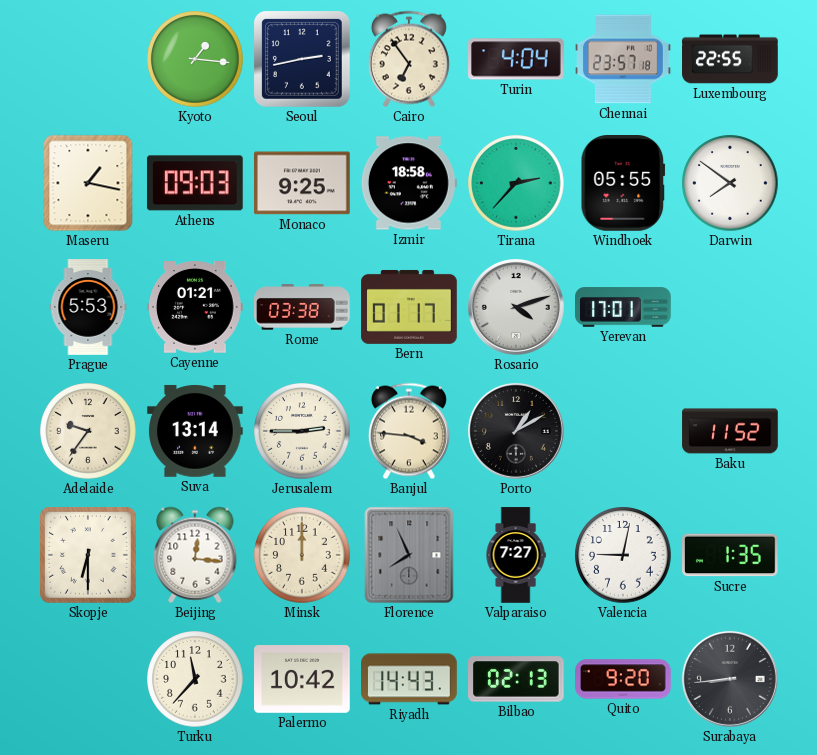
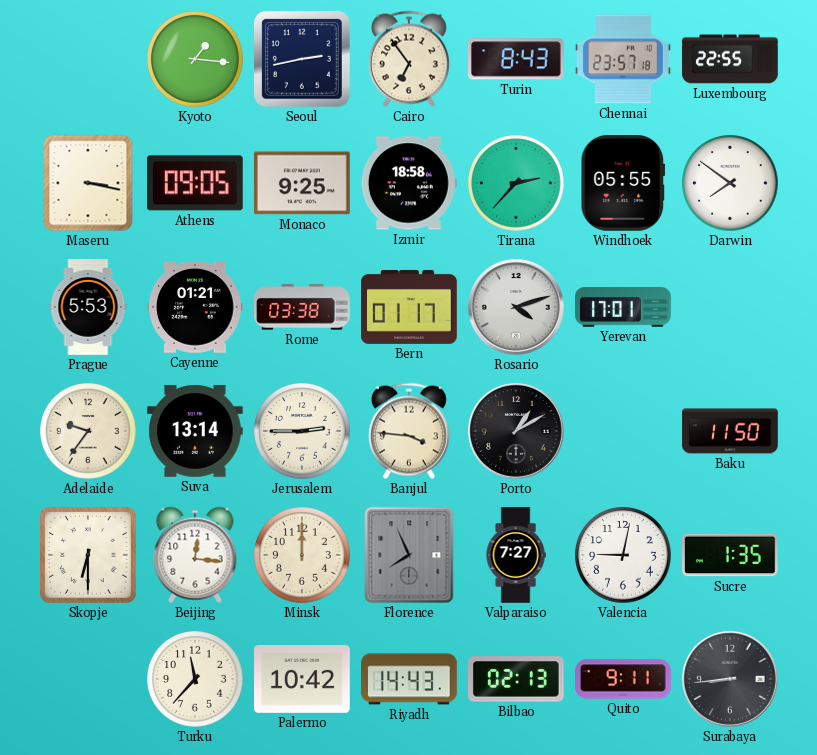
Turin: 4:04 -> 8:43 (516, 59)
Maseru: 1:17 -> 3:17 (88, 183)
Athens: 09:03 -> 09:05 (195, 183)
Baku: 11:52 -> 11:50 (730, 431)
Quito: 9:20 -> 9:11 (623, 679)
